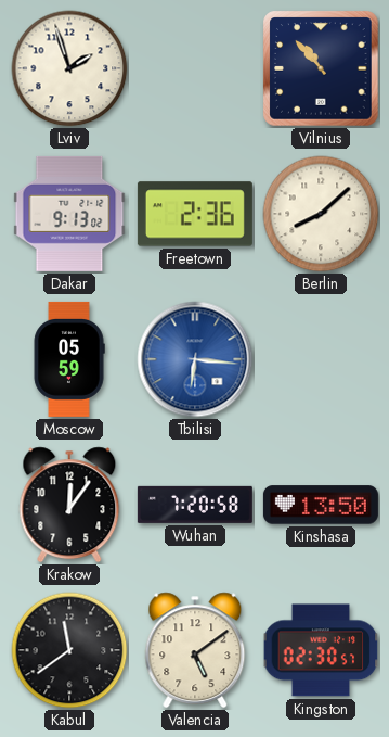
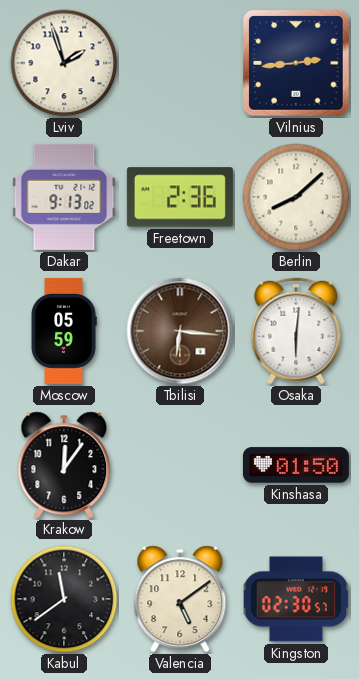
Vilnius: 10:53 -> 2:44 (296, 63)
Tbilisi dial: blue -> brown (180, 331)
Osaka: none -> 6:01 (296, 331)
Wuhan: 7:20 -> none (195, 505)
Kinshasa: 13:50 -> 01:50 (296, 465)
